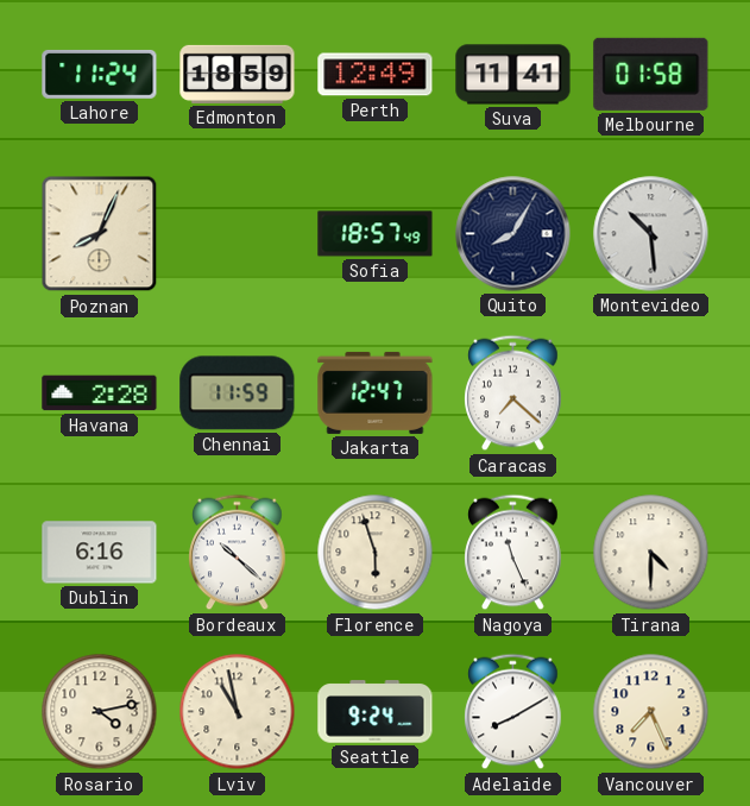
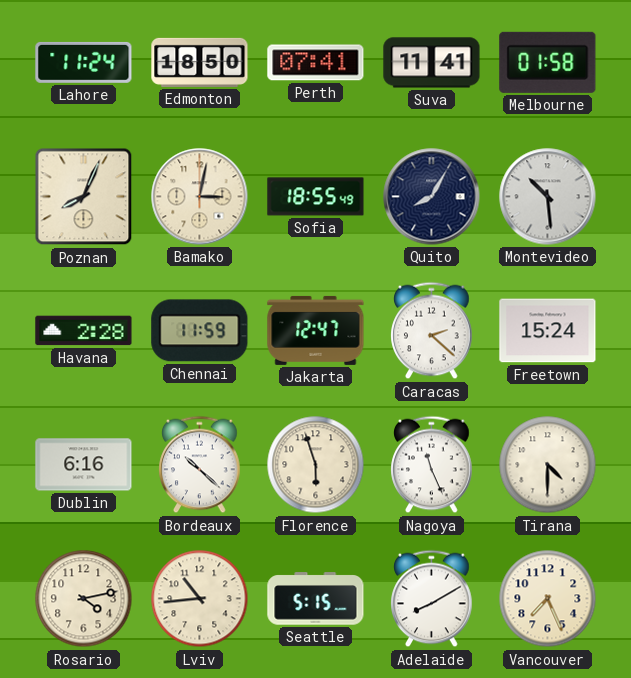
Edmonton: 18:59 -> 18:50 (200, 62)
Perth: 12:49 -> 07:41 (316, 63)
Bamako: none -> 3:02 (200, 197)
Sofia: 18:57 -> 18:55 (316, 197)
Caracas: 7:22 -> 2:22 (432, 331)
Freetown: none -> 15:24 (548, 331)
Lviv: 10:58 -> 10:44 (200, 599)
Seattle: 9:24 -> 5:15 (316, 599)
